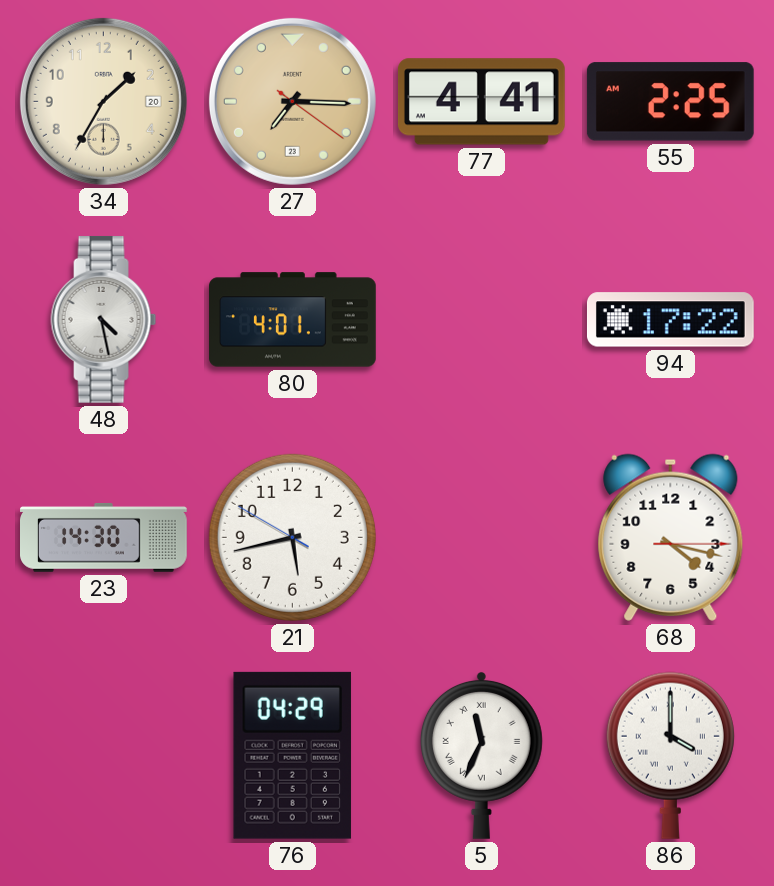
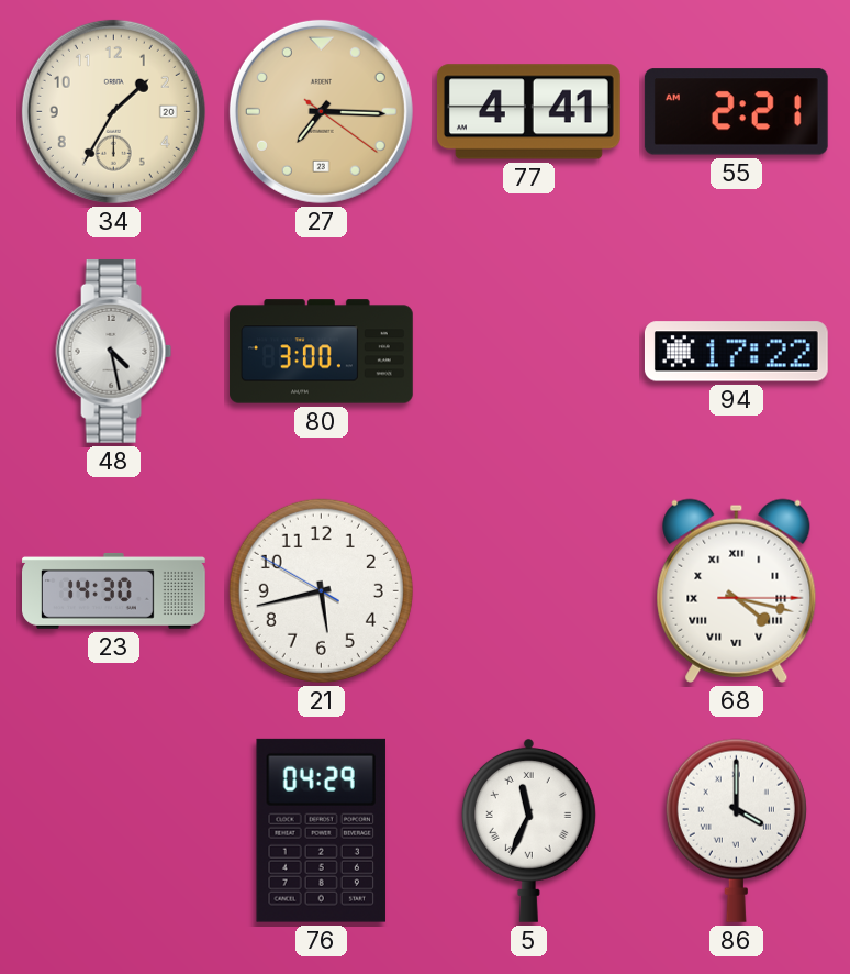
55: 2:25 -> 2:21 (736, 112)
80: 4:01 -> 3:00 (322, 352)
68 numerals: Arabic -> Roman (737, 590)
